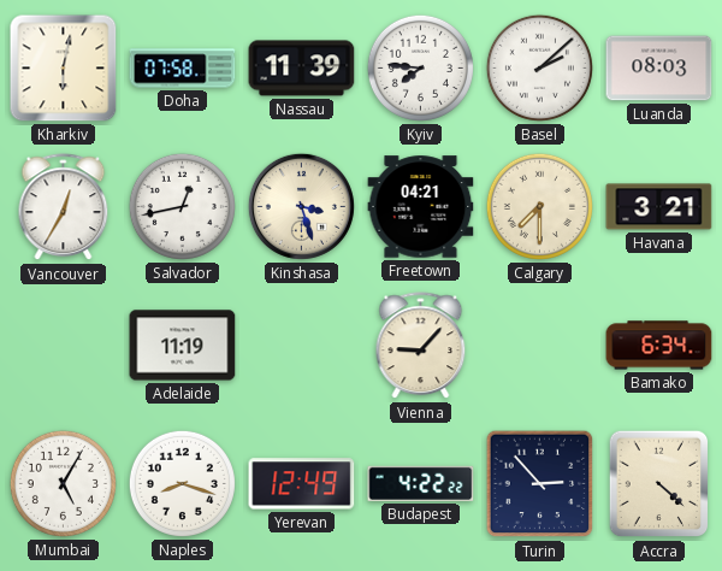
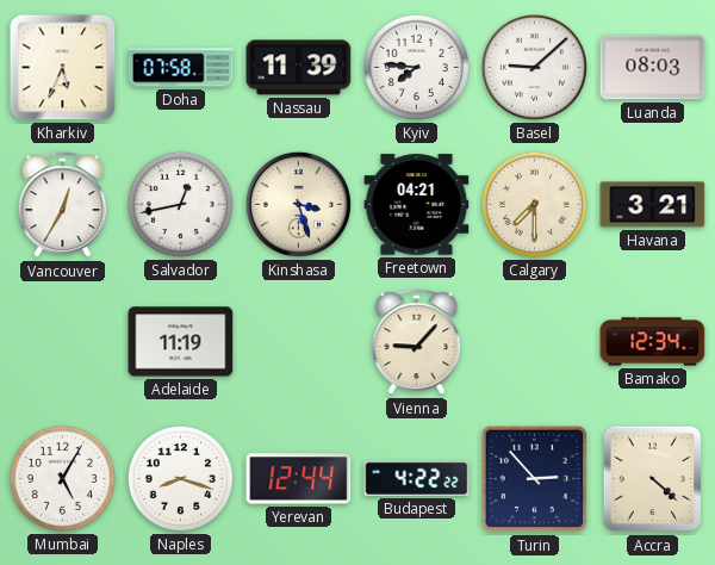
Kharkiv: 6:02 -> 5:34 (63, 68)
Basel: 2:08 -> 9:08 (534, 67)
Bamako: 6:34 -> 12:34 (653, 342)
Yerevan: 12:49 -> 12:44 (299, 479)
